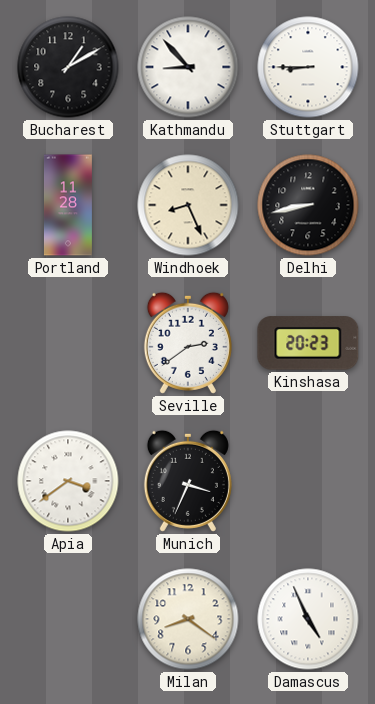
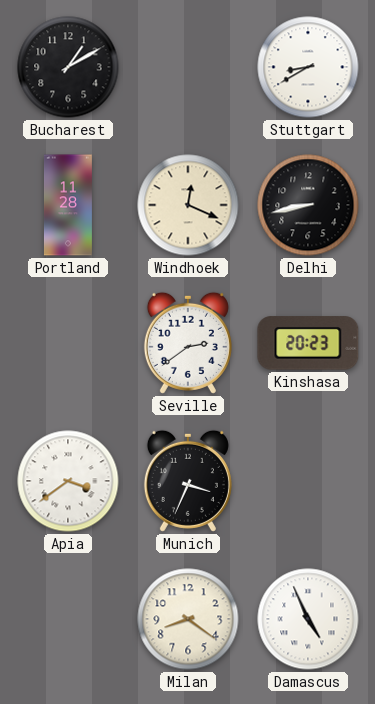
Kathmandu: 8:53 -> none (188, 67)
Stuttgart: 8:45 -> 8:40 (308, 67)
Windhoek: 8:26 -> 12:19 (188, 205)
